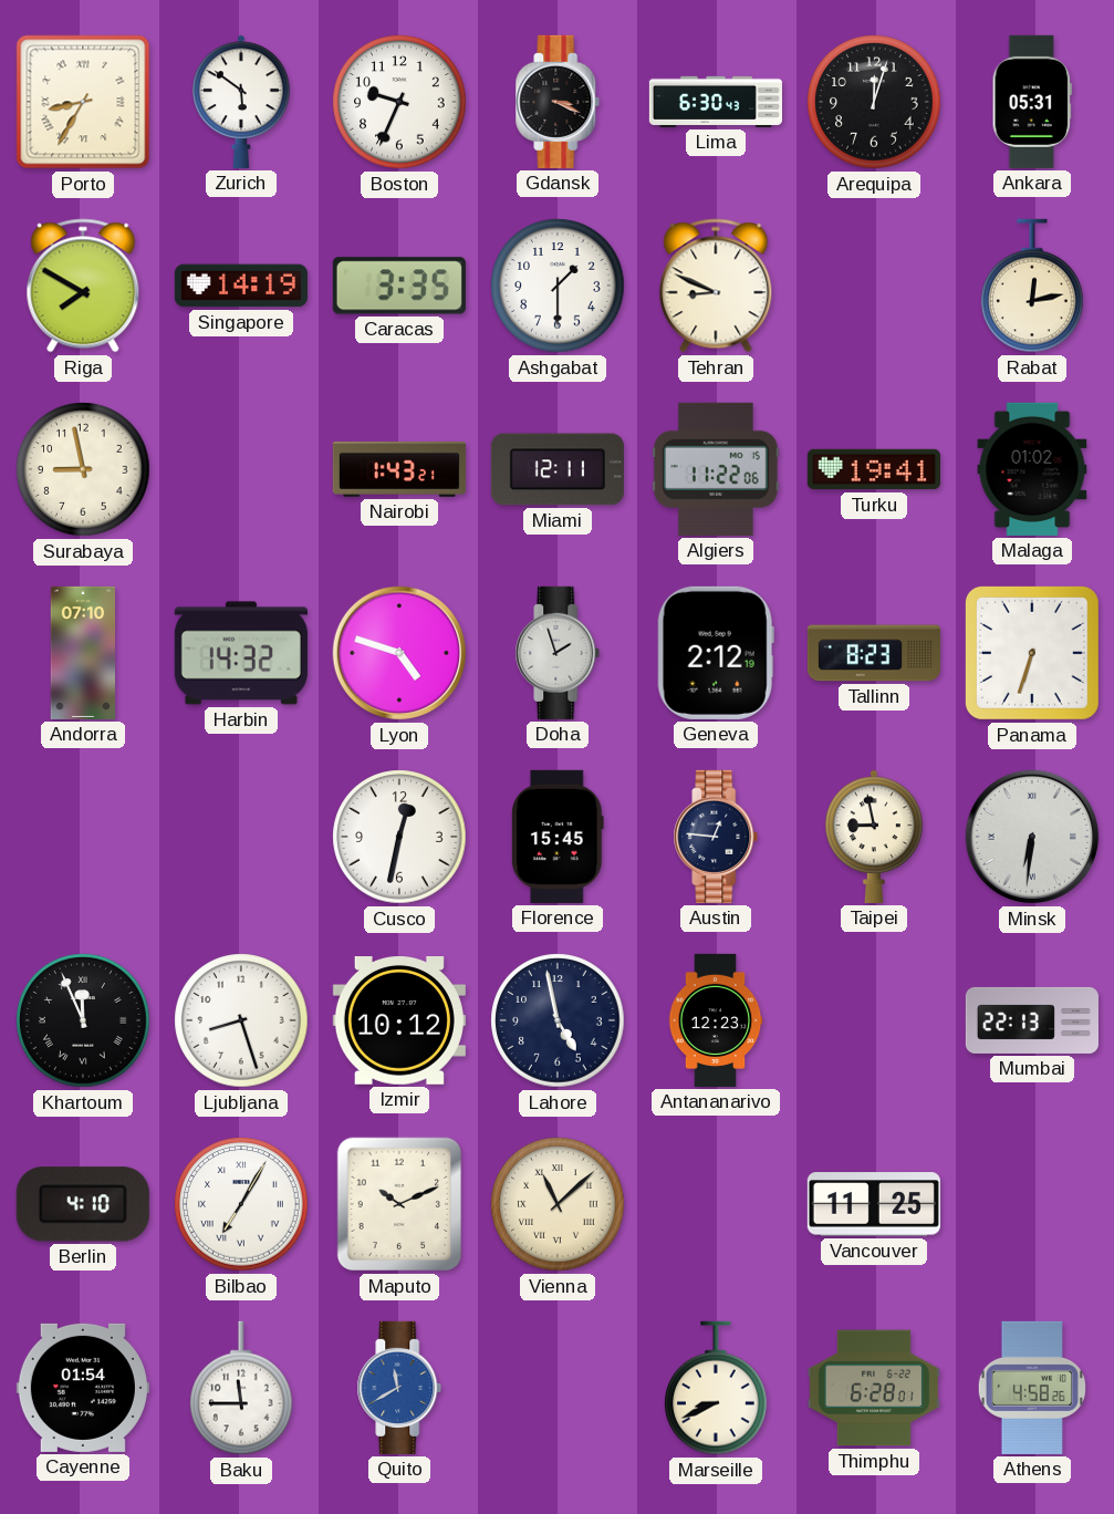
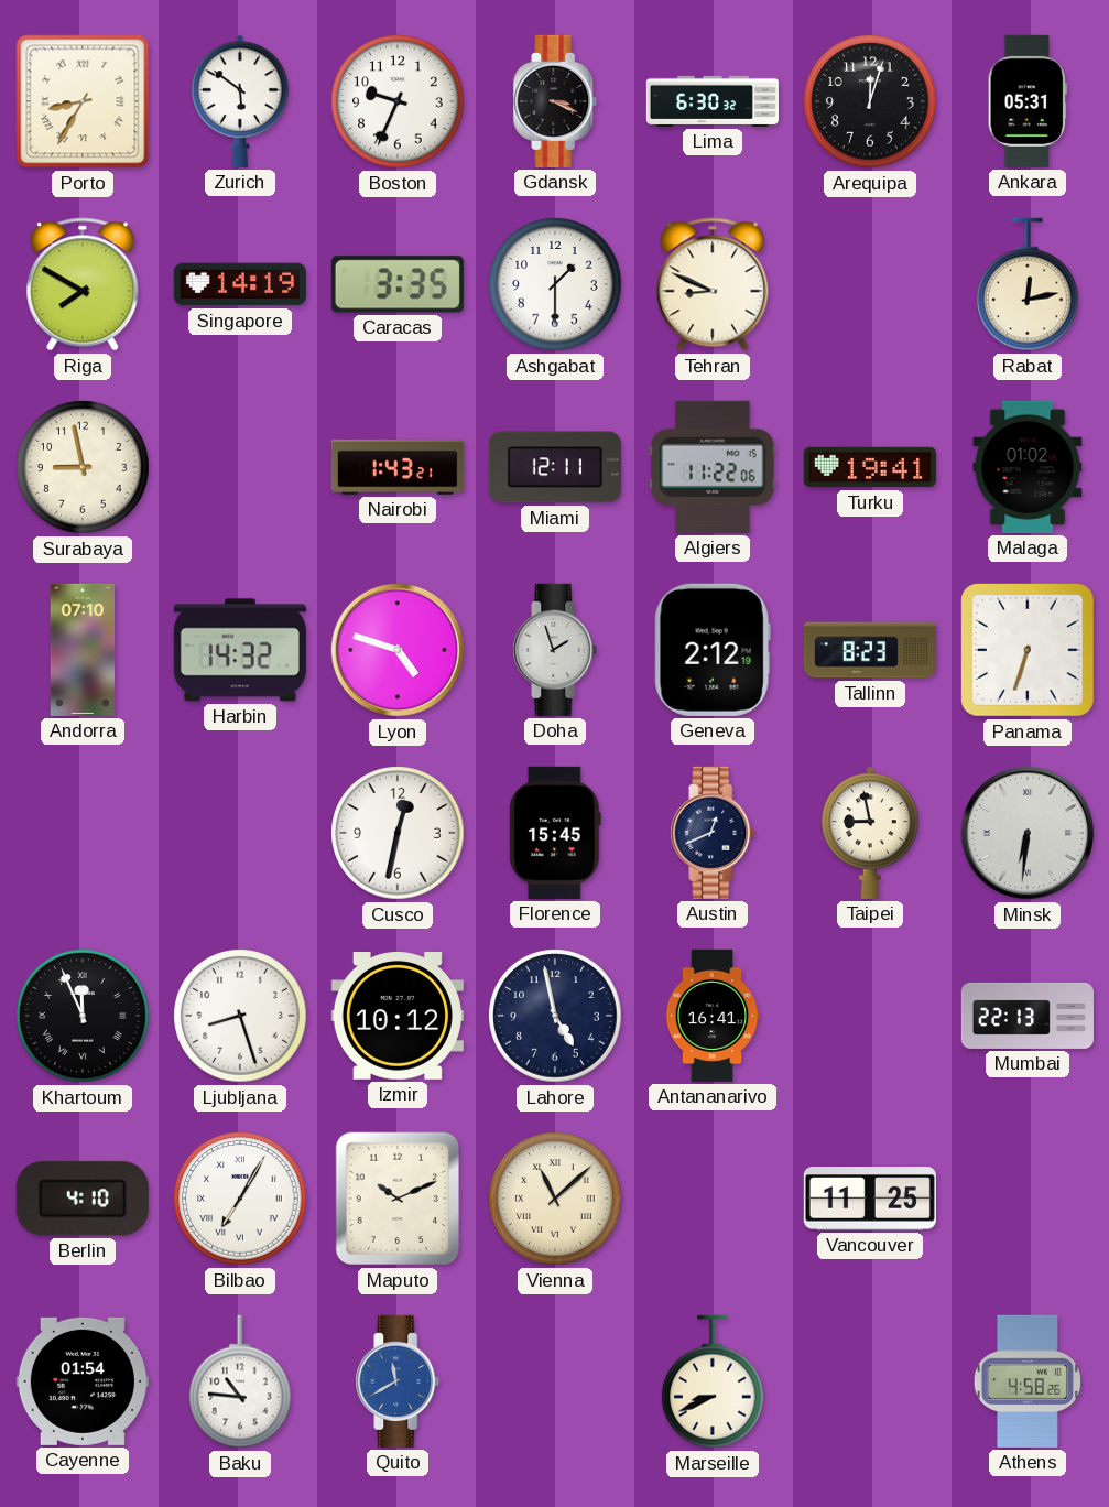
Lima: 6:30:43 -> 6:30:32 (713, 101)
Austin: 12:46 -> 12:41 (713, 833)
Antananarivo: 12:23 -> 16:41 (713, 1016)
Baku: 11:45 -> 10:46 (240, 1381)
Thimphu: 6:28 -> none (874, 1388)
